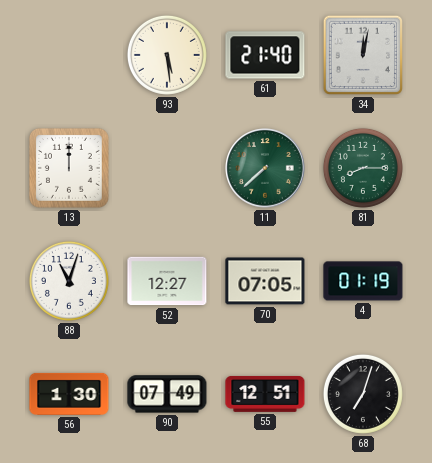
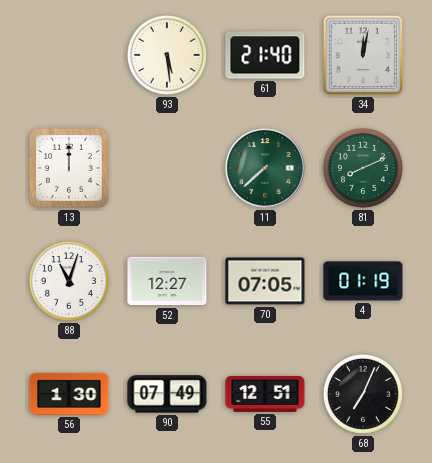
81: 8:15 -> 8:11 (363, 168)
68: 7:03 -> 7:04 (363, 394)
